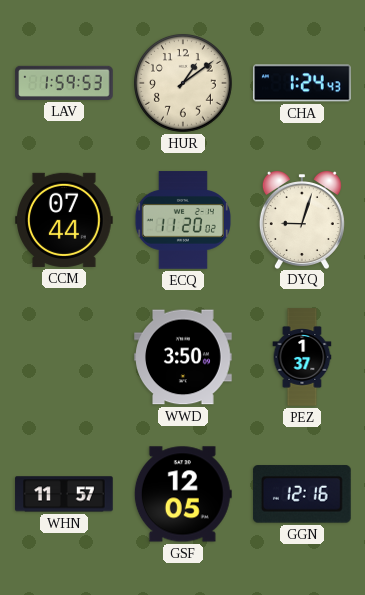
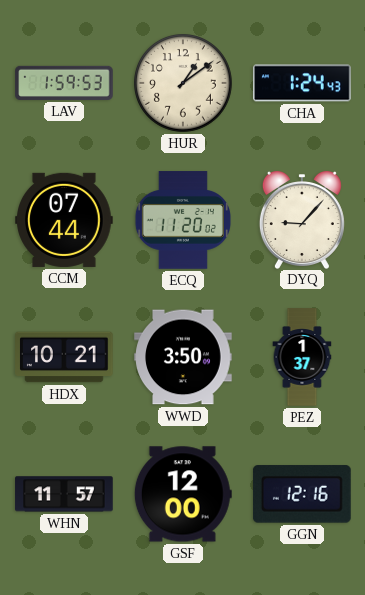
DYQ: 9:03 -> 9:07 (302, 220)
HDX: none -> 10:21 (64, 357)
GSF: 12:05 -> 12:00 (183, 494)
